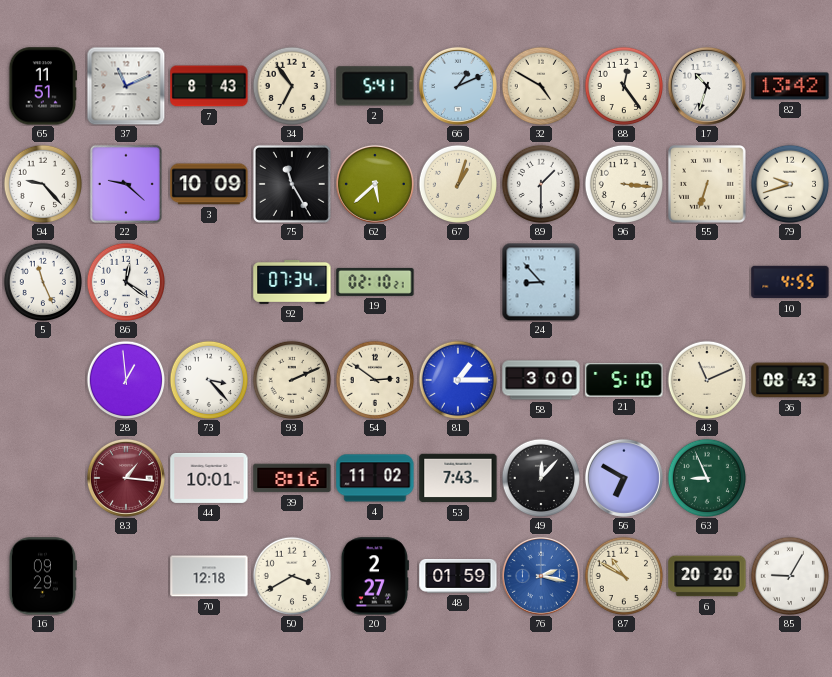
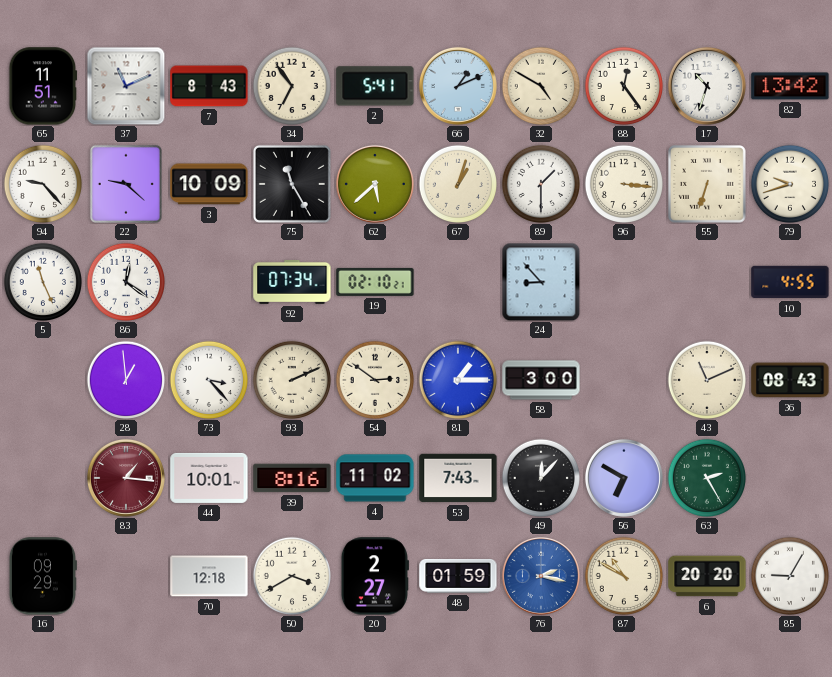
21: 5:10 -> none (624, 380)
63: 8:56 -> 2:25 (706, 477)
